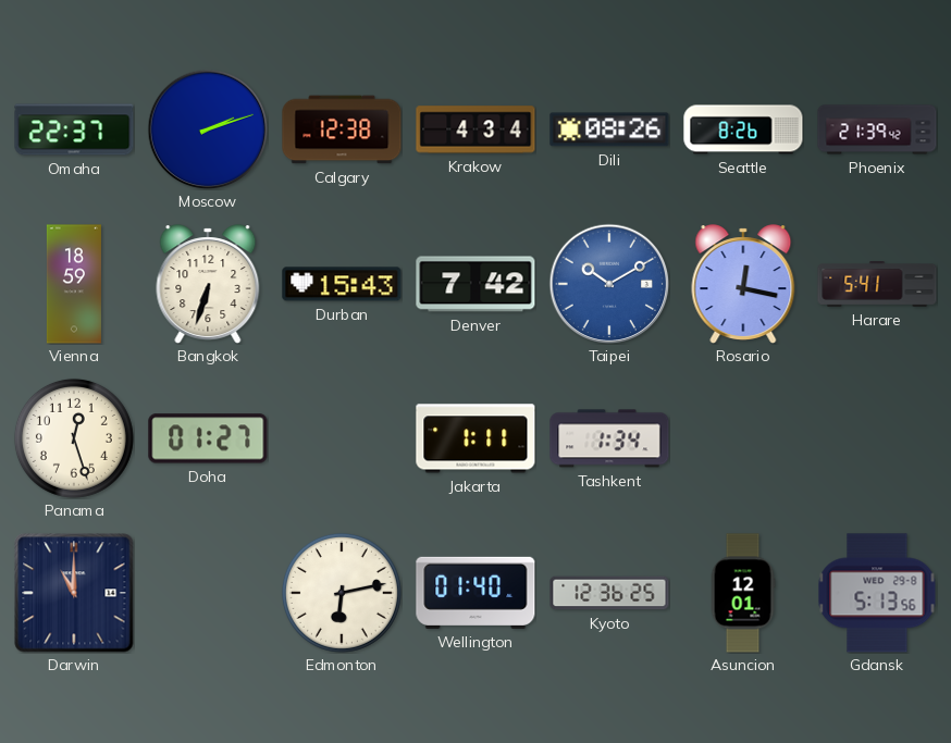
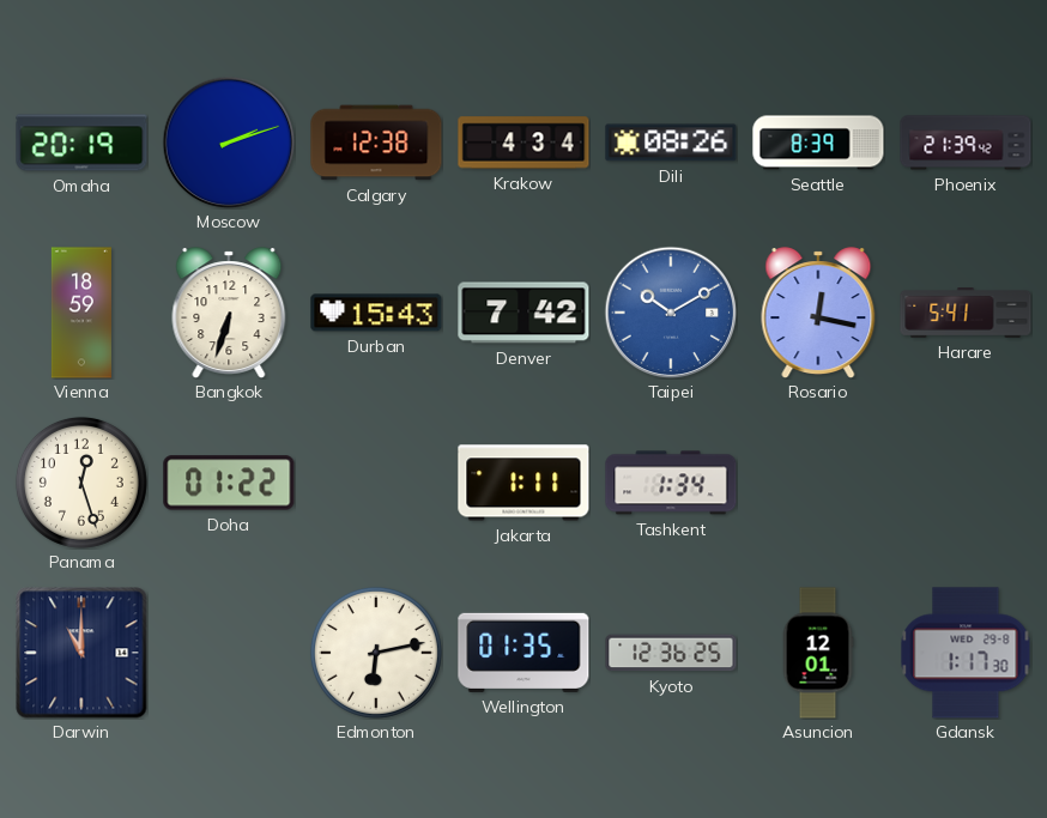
Omaha: 22:37 -> 20:19 (81, 143)
Seattle: 8:26 -> 8:39 (818, 143)
Doha: 01:27 -> 01:22 (229, 483)
Wellington: 01:40 -> 01:35 (523, 653)
Gdansk: 5:13 -> 1:17 (966, 653)
